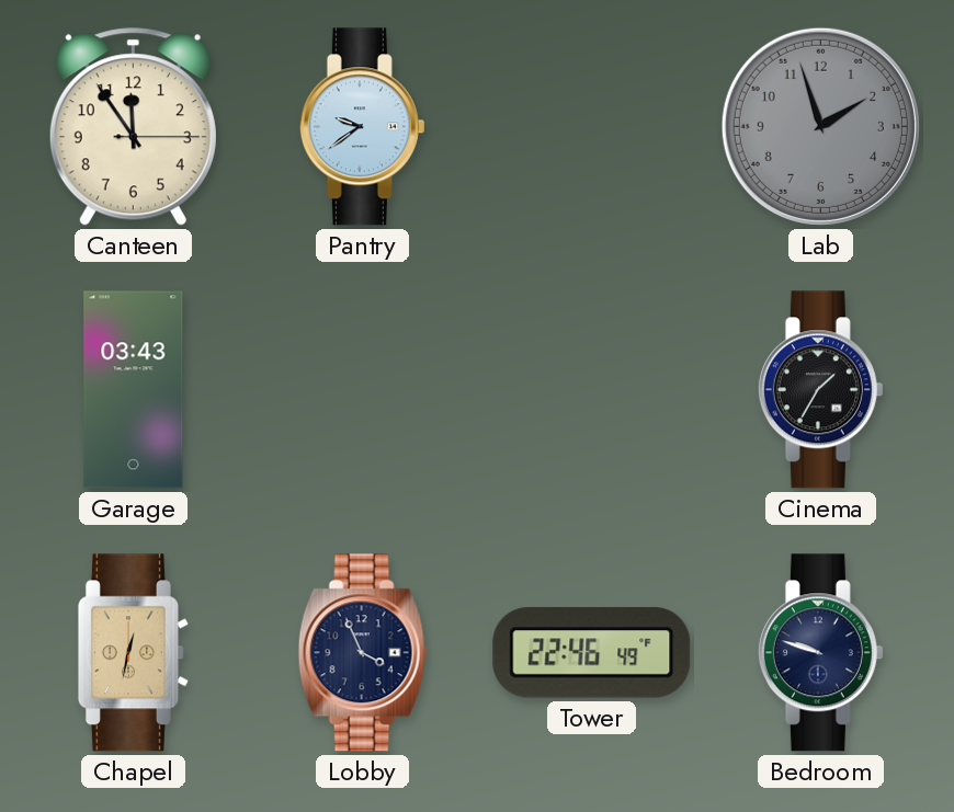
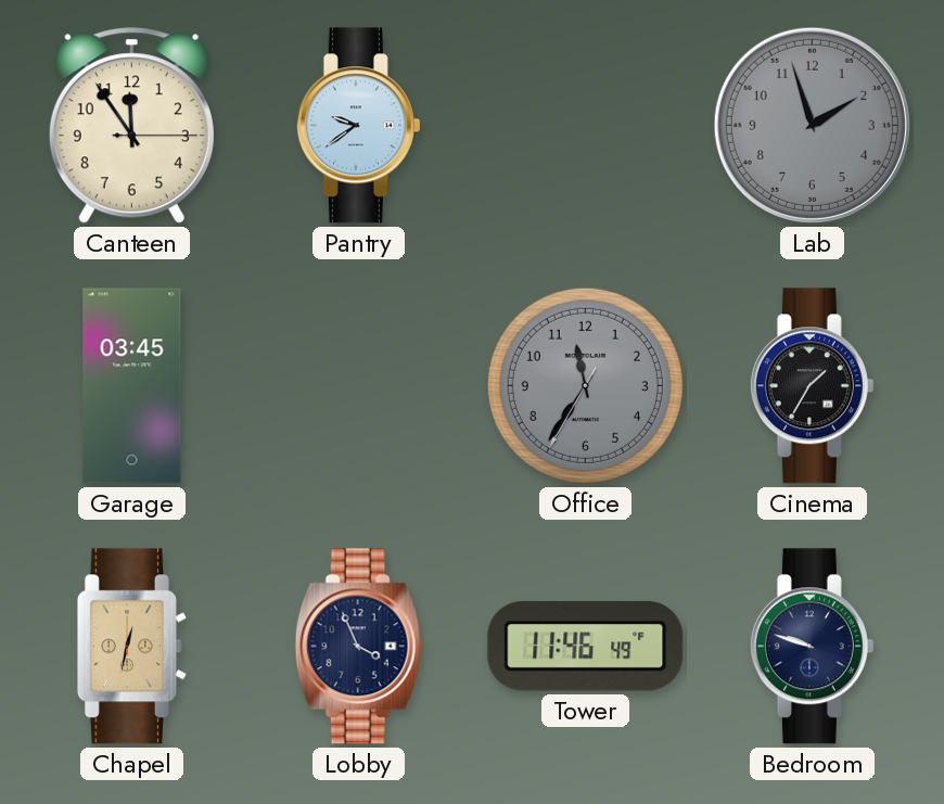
Garage: 03:43 -> 03:45 (132, 386)
Office: none -> 11:35 (585, 385)
Tower: 22:46 -> 11:46 (586, 647)
